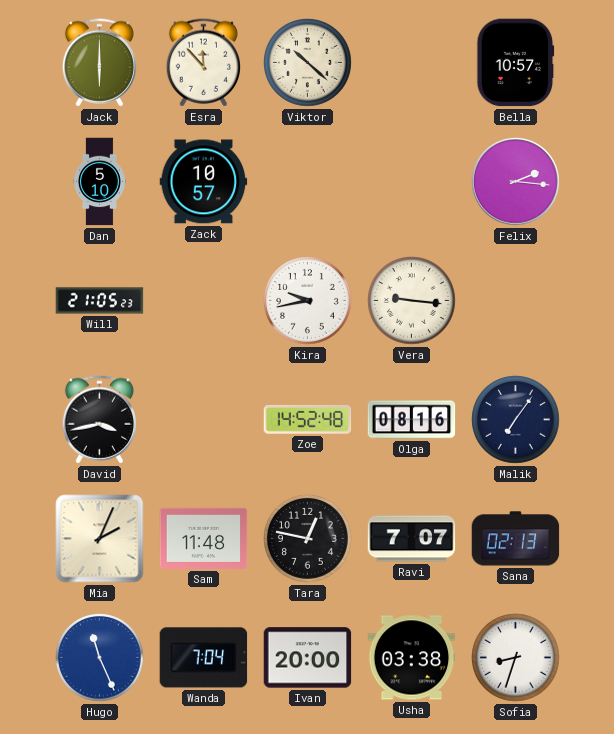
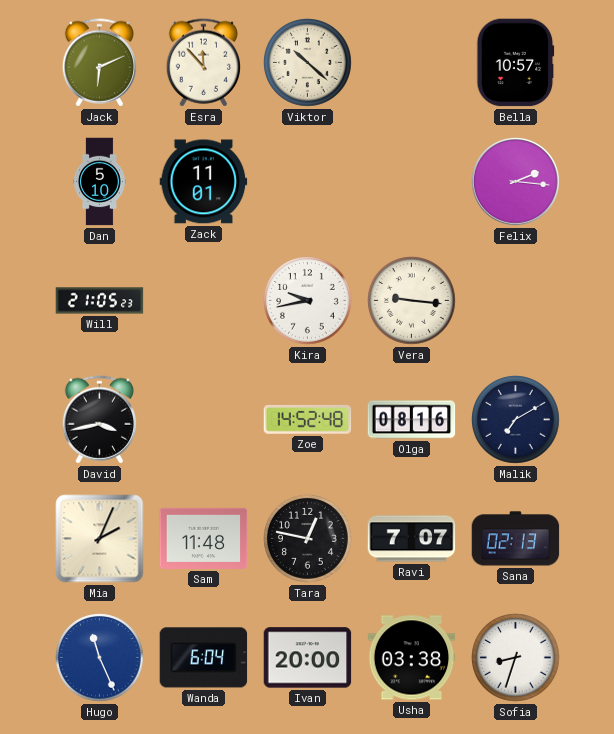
Jack: 6:00 -> 6:11 (99, 63)
Zack: 10:57 -> 11:01 (204, 182)
Malik: 7:06 -> 7:10 (516, 420)
Wanda: 7:04 -> 6:04 (204, 658)
